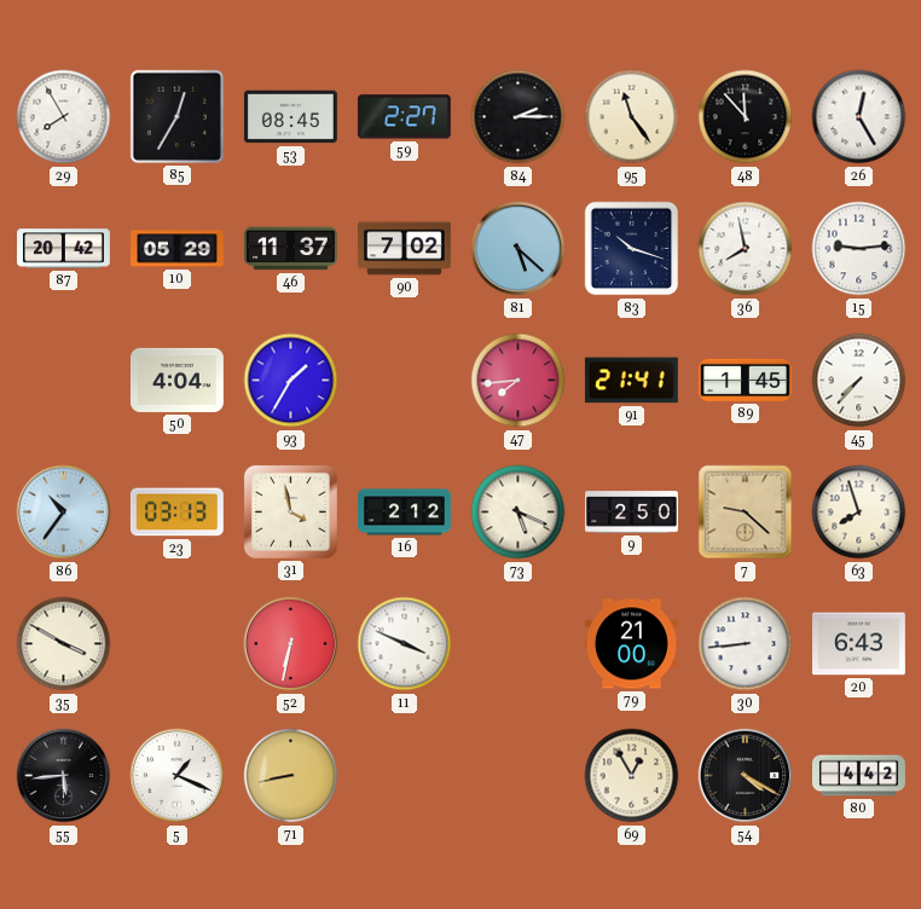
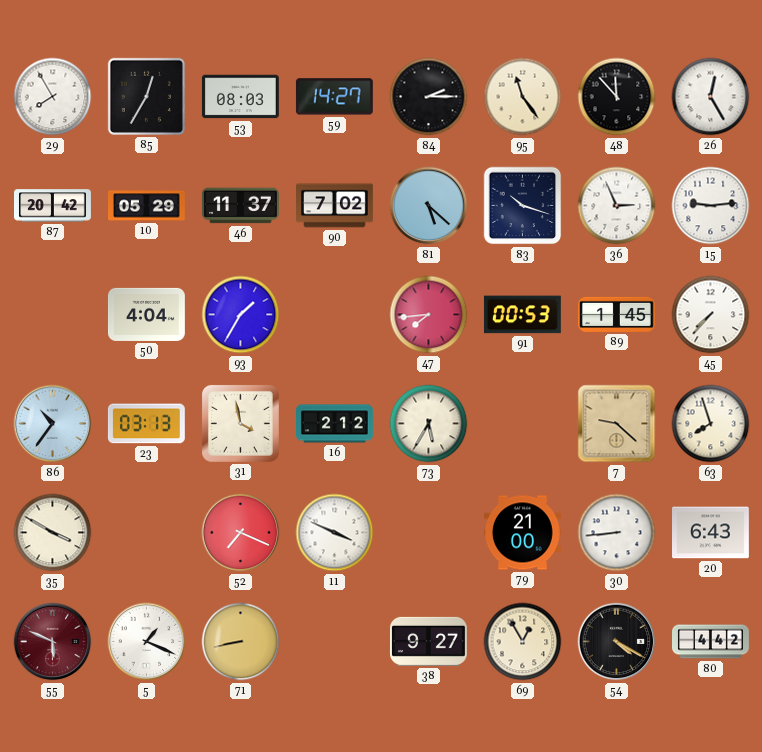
53: 08:45 -> 08:03 (240, 97)
59: 2:27 -> 14:27 (334, 97)
36: 7:58 -> 2:56 (617, 206)
91: 21:41 -> 00:53 (522, 315)
73: 5:19 -> 5:35 (429, 424)
9: 2:50 -> none (632, 513)
52: 6:32 -> 7:19 (241, 533)
55: 5:44 -> 5:49 (53, 642)
55 dial: black -> burgundy (53, 642)
38: none -> 9:27 (428, 641)
